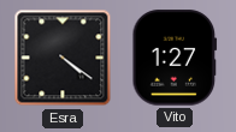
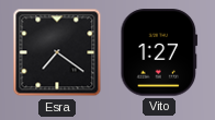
Esra: 4:21 -> 7:21 (57, 52)
